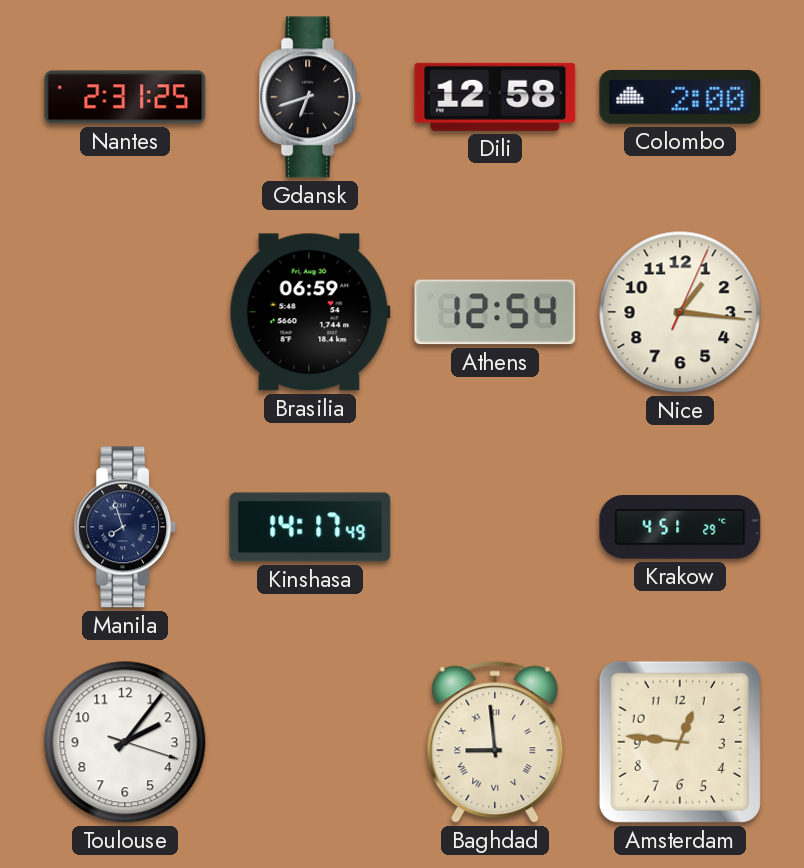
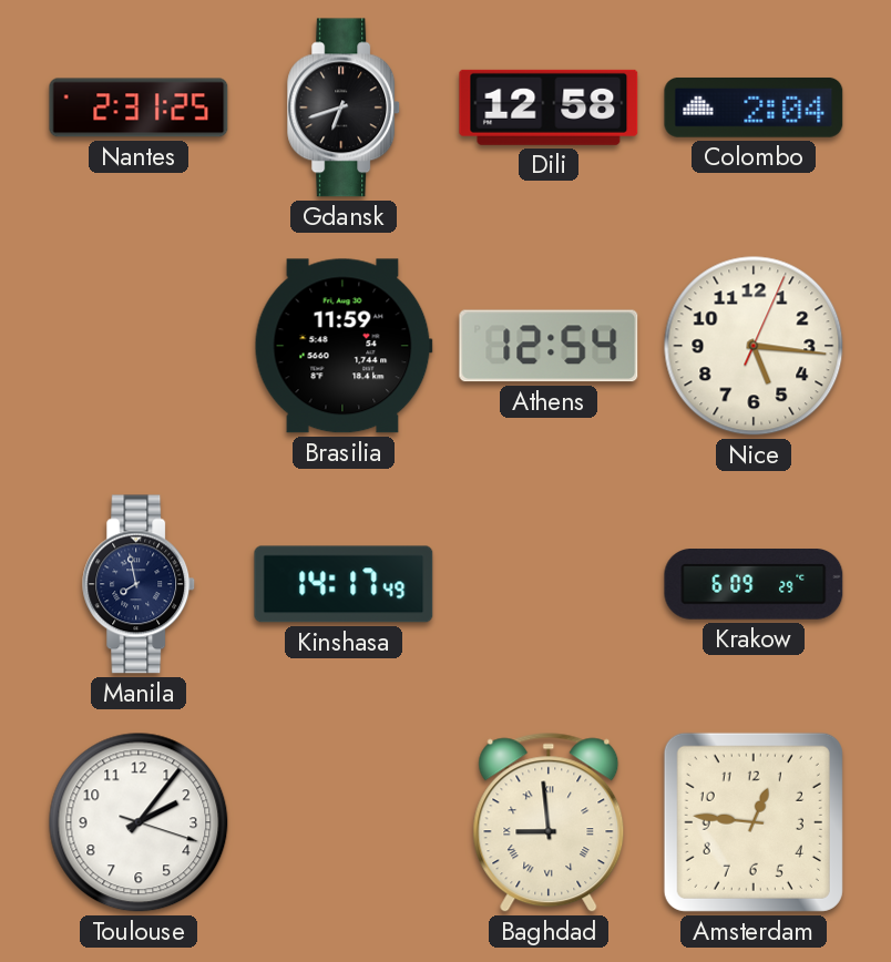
Colombo: 2:00 -> 2:04 (754, 108)
Brasilia: 06:59 -> 11:59 (344, 346)
Nice: 1:16 -> 5:16 (754, 346)
Manila: 7:57 -> 7:58 (140, 584)
Krakow: 4:51 -> 6:09 (754, 585)
